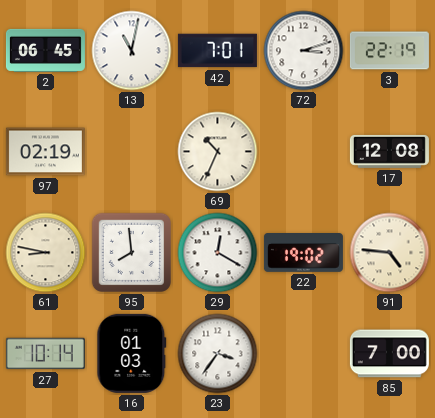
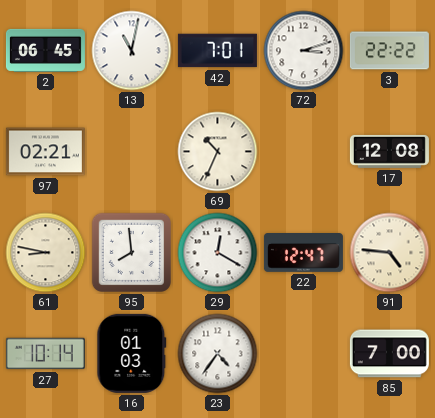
3: 22:19 -> 22:22 (389, 51)
97: 02:19 -> 02:21 (45, 152)
22: 19:02 -> 12:47 (303, 253)
23: 3:36 -> 4:36 (218, 354)
